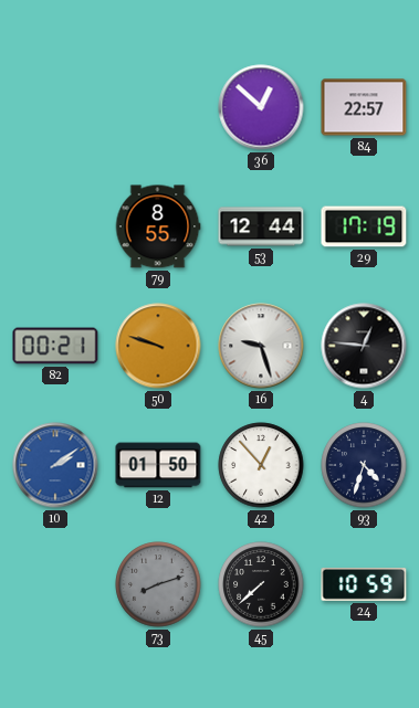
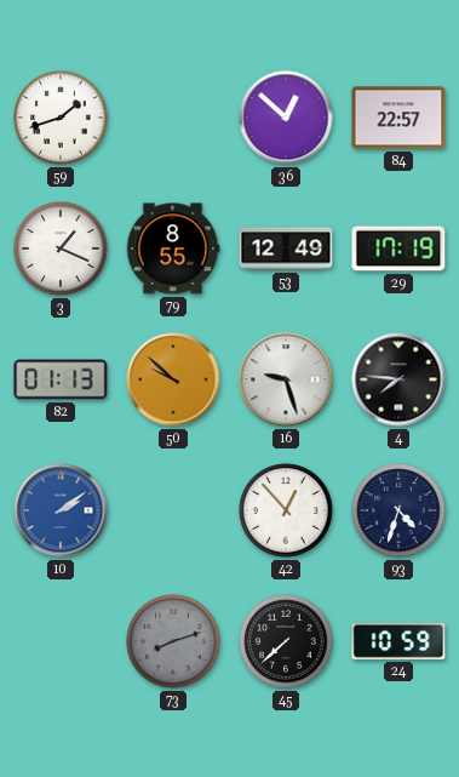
59: none -> 1:42 (61, 118)
3: none -> 1:19 (61, 248)
53: 12:44 -> 12:49 (286, 248)
82: 00:21 -> 01:13 (61, 379)
50: 9:48 -> 9:52 (173, 379)
4: 12:46 -> 7:46 (398, 379)
12: 01:50 -> none (158, 465)
